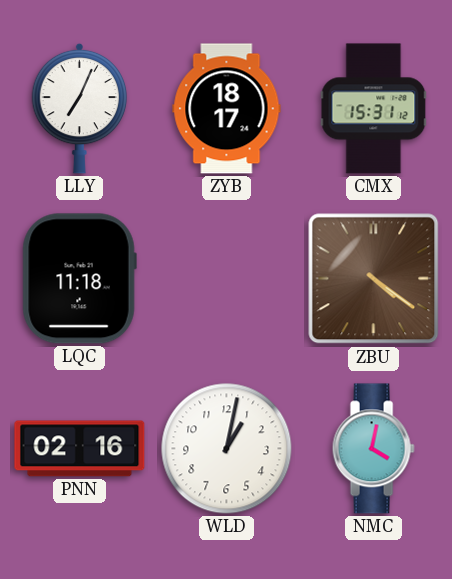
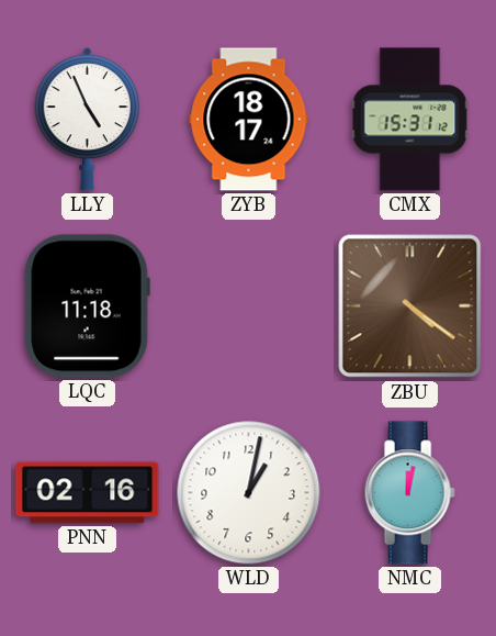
LLY: 7:04 -> 4:56 (88, 119)
NMC: 4:02 -> 12:02 (409, 493)
